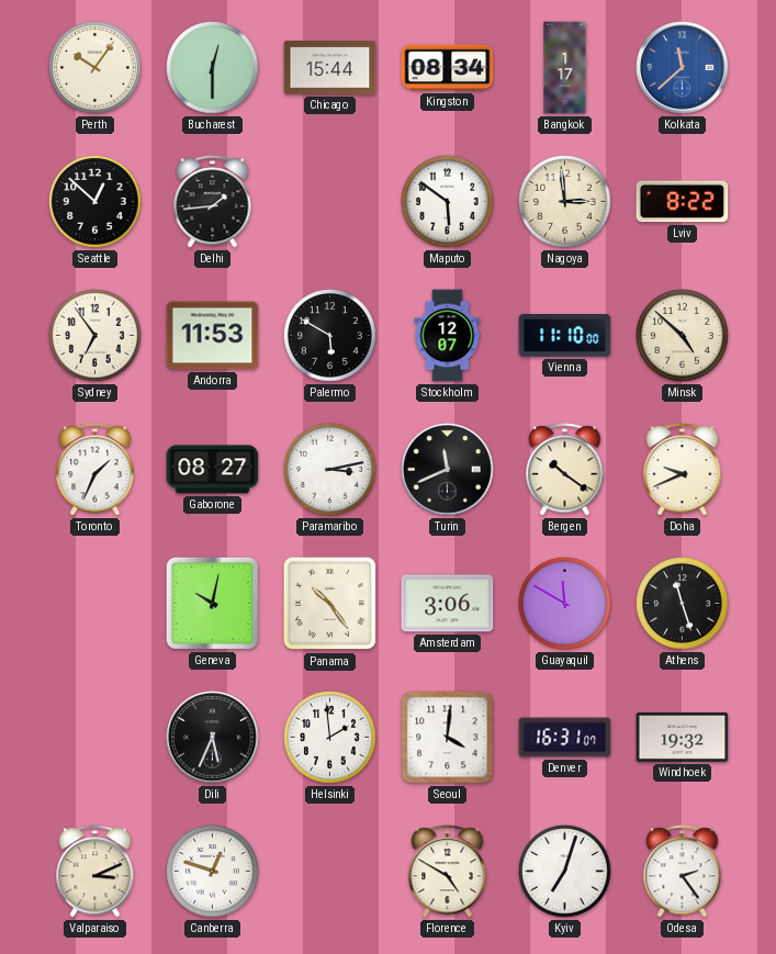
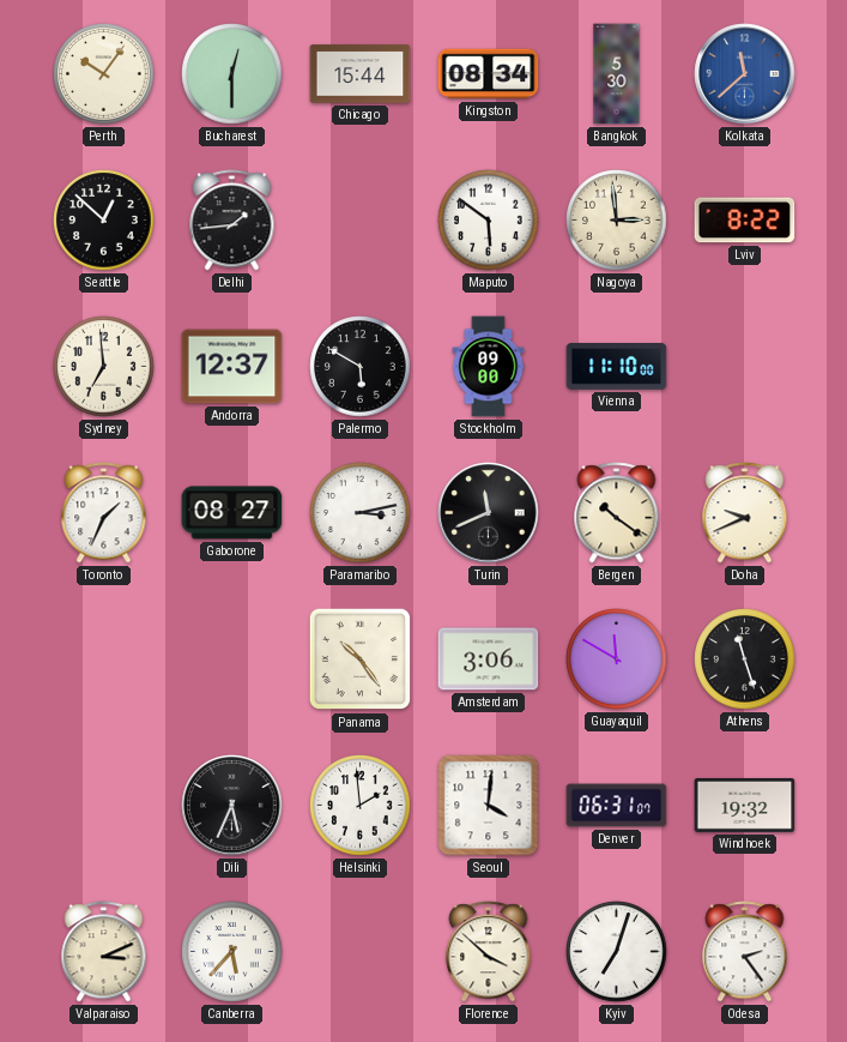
Bangkok: 1:17 -> 5:30 (617, 74)
Sydney: 6:54 -> 6:59 (104, 367)
Andorra: 11:53 -> 12:37 (232, 367)
Stockholm: 12:07 -> 09:00 (489, 367)
Minsk: 4:52 -> none (683, 336)
Geneva: 10:02 -> none (212, 603)
Denver: 16:31 -> 06:31 (617, 806)
Canberra: 12:48 -> 5:37 (232, 952)
Florence: 4:50 -> 3:52 (489, 952)
